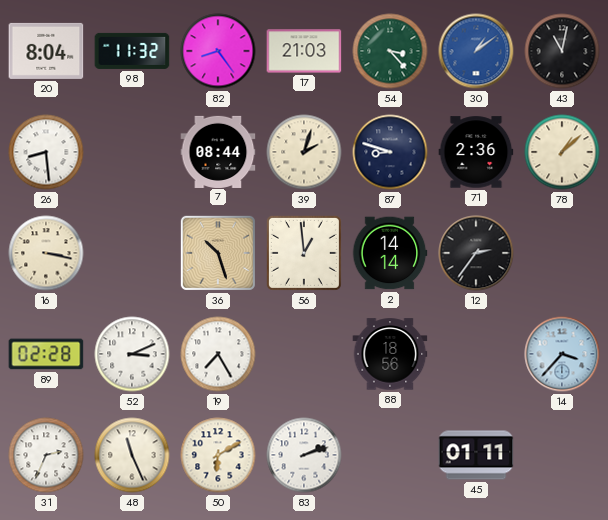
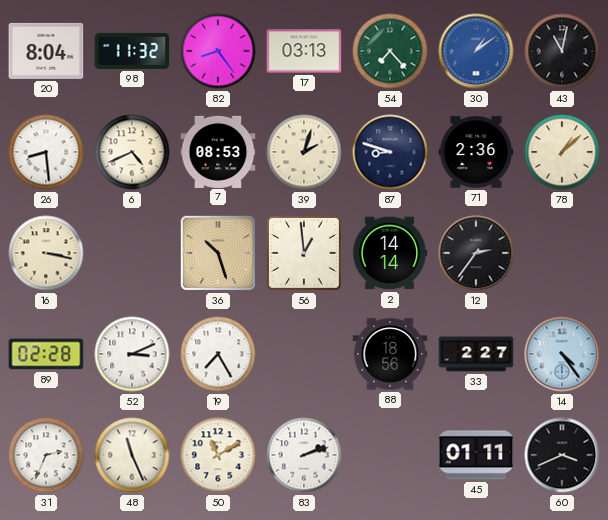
17: 21:03 -> 03:13 (304, 51)
54: 3:23 -> 7:23 (390, 51)
6: none -> 4:41 (132, 152)
7: 08:44 -> 08:53 (218, 151)
33: none -> 2:27 (476, 354)
14: 3:37 -> 4:24 (562, 354)
50: 6:10 -> 11:10 (218, 455)
60: none -> 3:41 (562, 455)
